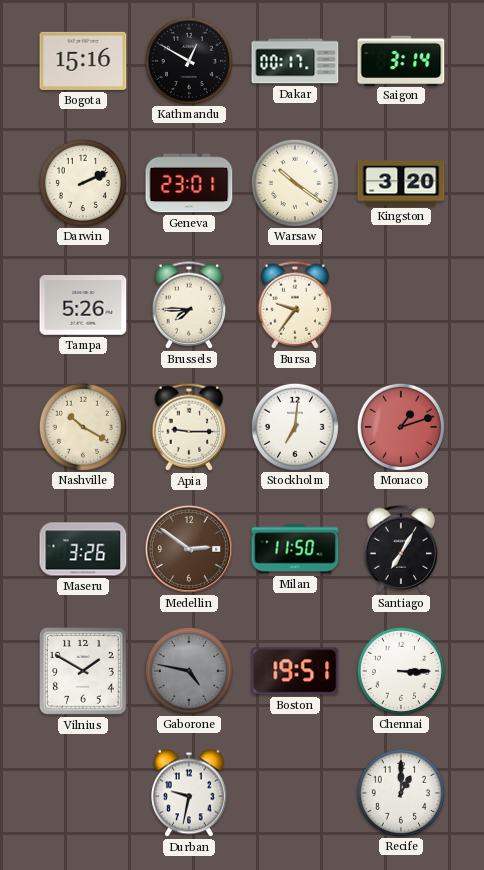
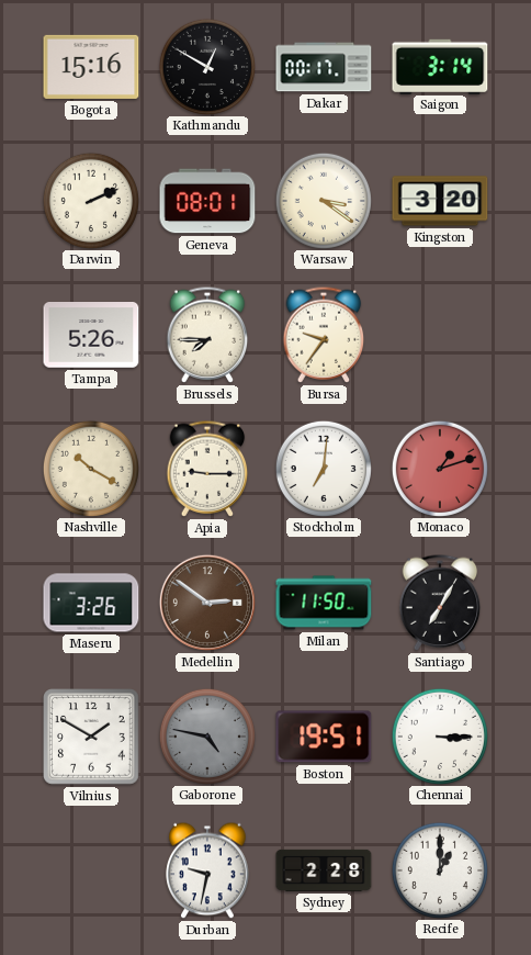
Geneva: 23:01 -> 08:01 (207, 201)
Warsaw: 10:21 -> 3:21 (323, 200)
Sydney: none -> 2:28 (324, 870)
